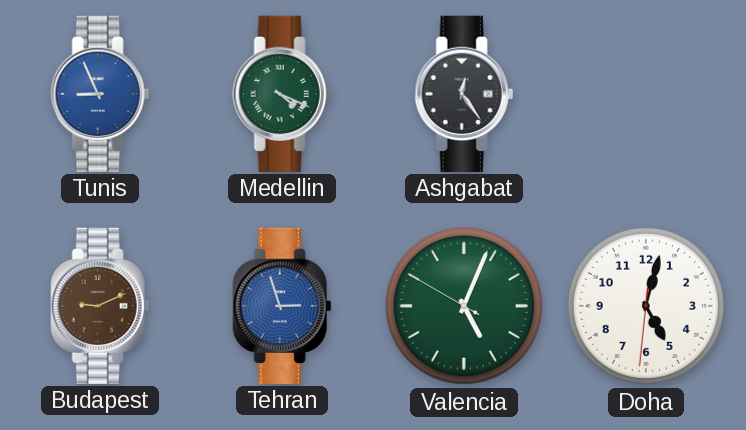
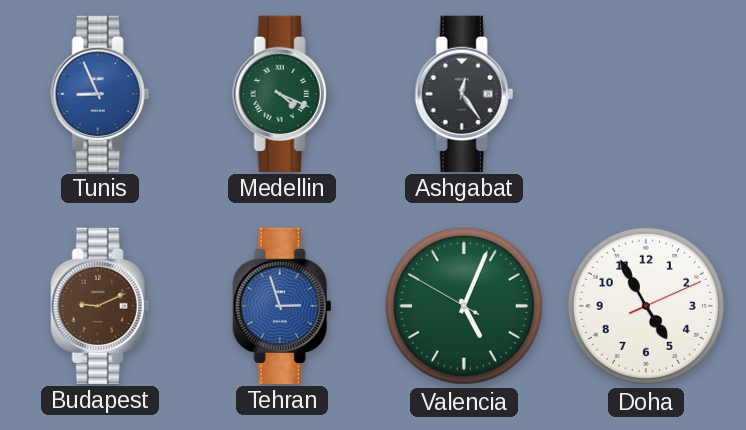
Doha: 5:02 -> 4:55 (646, 306)
